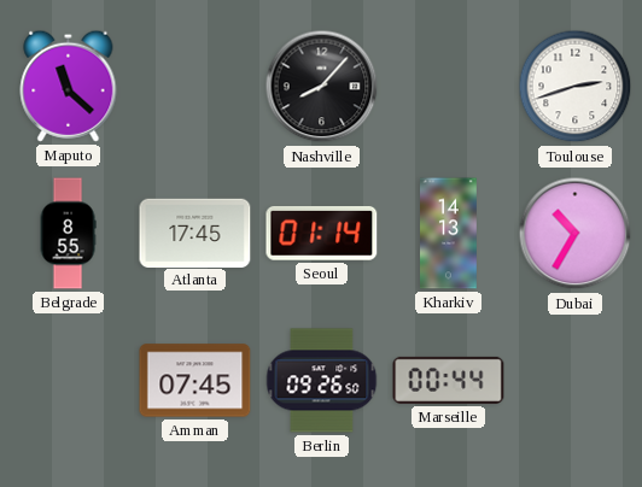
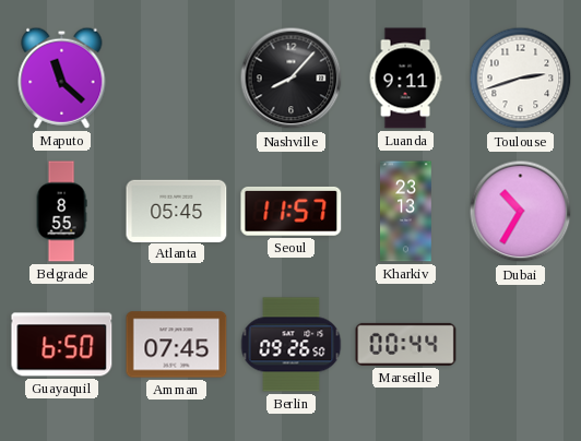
Luanda: none -> 9:11 (405, 79)
Atlanta: 17:45 -> 05:45 (177, 211)
Seoul: 01:14 -> 11:57 (292, 211)
Kharkiv: 14:13 -> 23:13 (406, 212)
Guayaquil: none -> 6:50 (62, 345)
